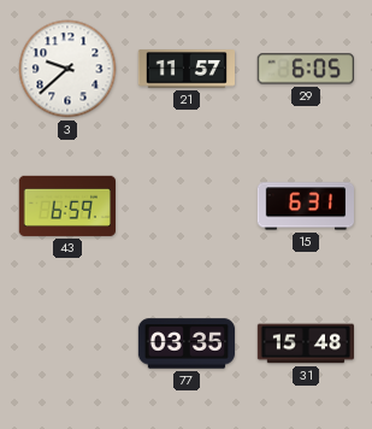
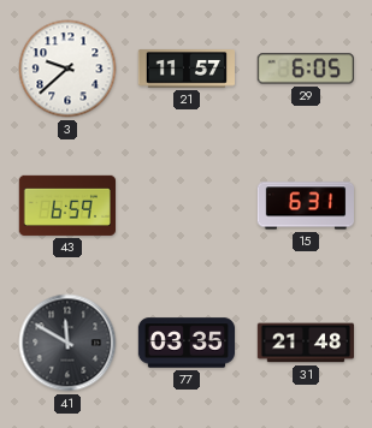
41: none -> 11:50 (67, 343)
31: 15:48 -> 21:48 (306, 343)
